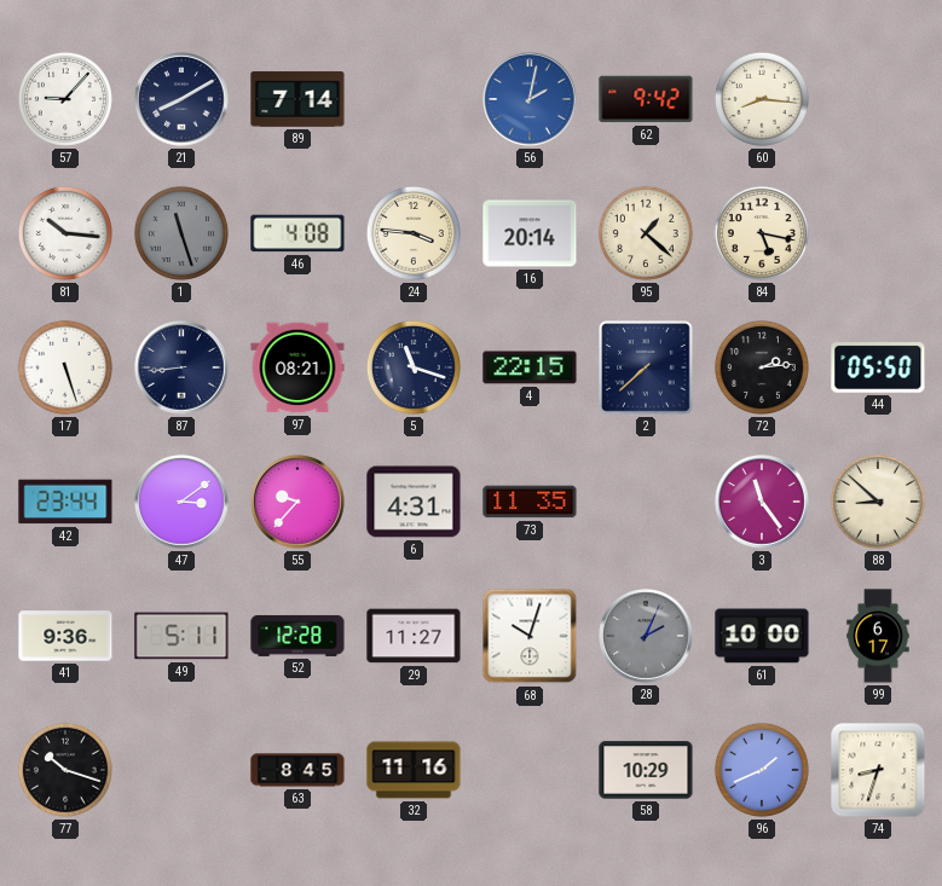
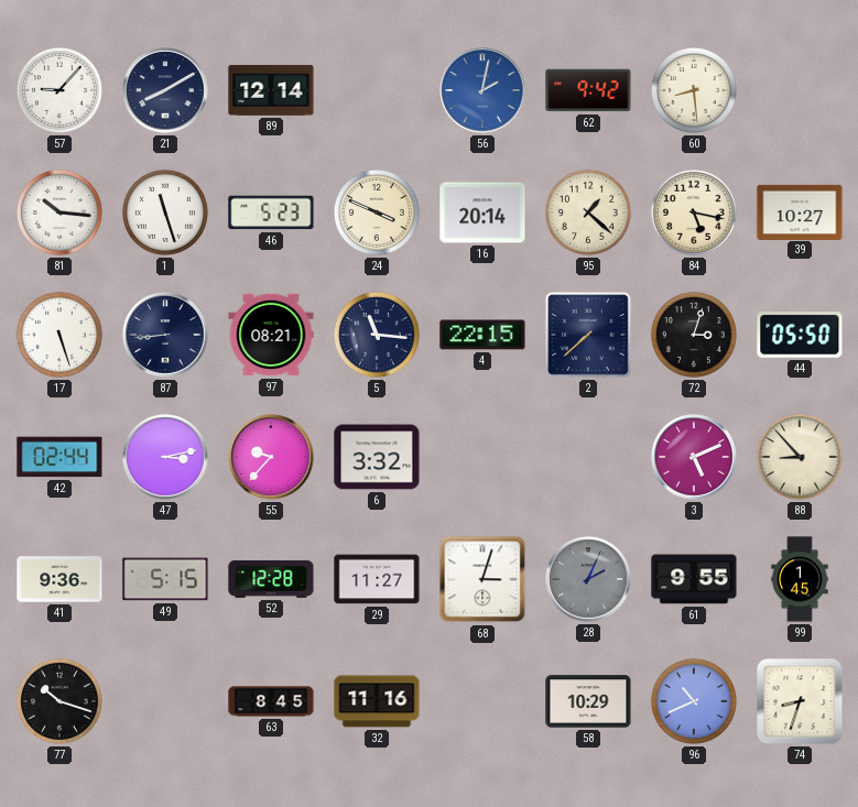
89: 7:14 -> 12:14 (271, 90)
60: 8:16 -> 8:29 (694, 90)
1 dial: grey -> white (165, 212)
46: 4:08 -> 5:23 (271, 212)
24: 3:46 -> 3:49 (377, 212)
39: none -> 10:27 (800, 211)
5: 11:18 -> 11:16 (377, 335)
72: 2:14 -> 3:03 (694, 335)
42: 23:44 -> 02:44 (59, 457)
47: 3:09 -> 3:13 (165, 457)
6: 4:31 -> 3:32 (377, 457)
73: 11:35 -> none (530, 502)
3: 11:24 -> 5:11 (694, 457)
88: 8:52 -> 8:53 (800, 457)
49: 5:11 -> 5:15 (165, 579)
68: 10:03 -> 3:03 (482, 579)
61: 10:00 -> 9:55 (694, 579)
99: 6:17 -> 1:45 (800, 579)
96: 1:41 -> 10:41 (694, 701)
